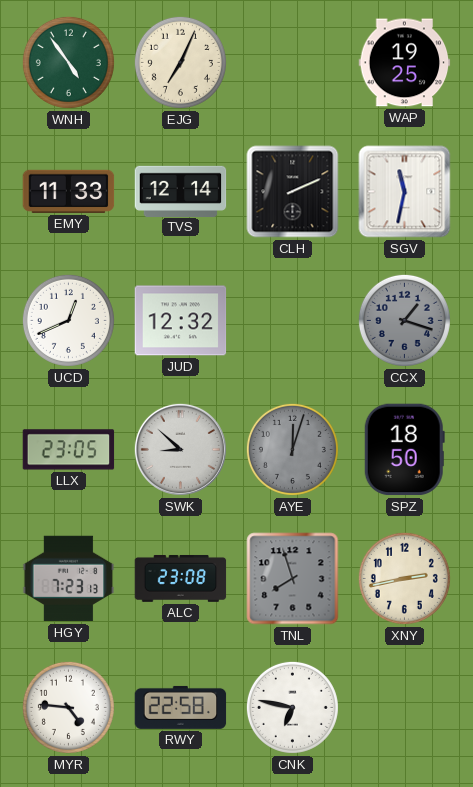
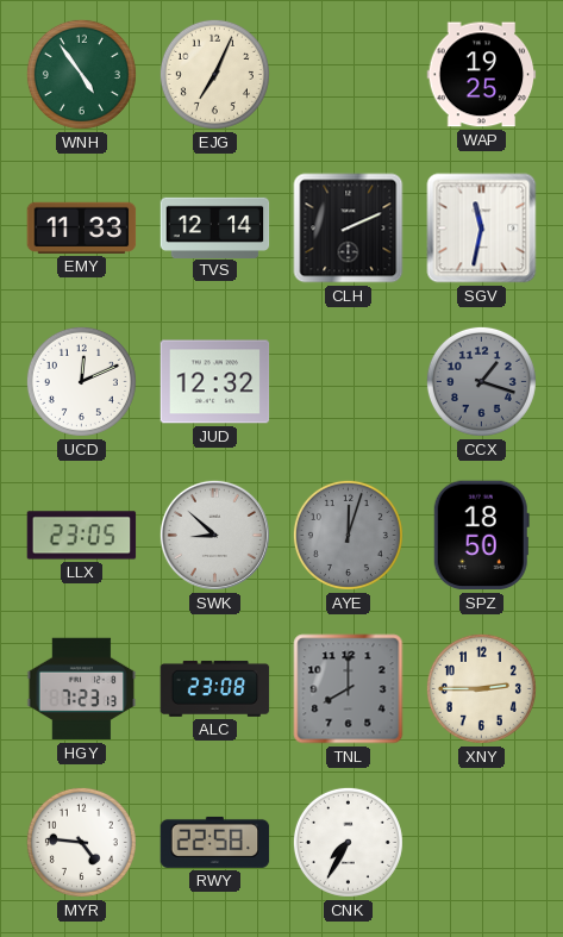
UCD: 12:41 -> 12:11 (81, 381)
TNL: 7:57 -> 8:00 (349, 689)
XNY: 2:43 -> 2:45 (481, 688)
CNK: 6:47 -> 7:35 (348, 842)
